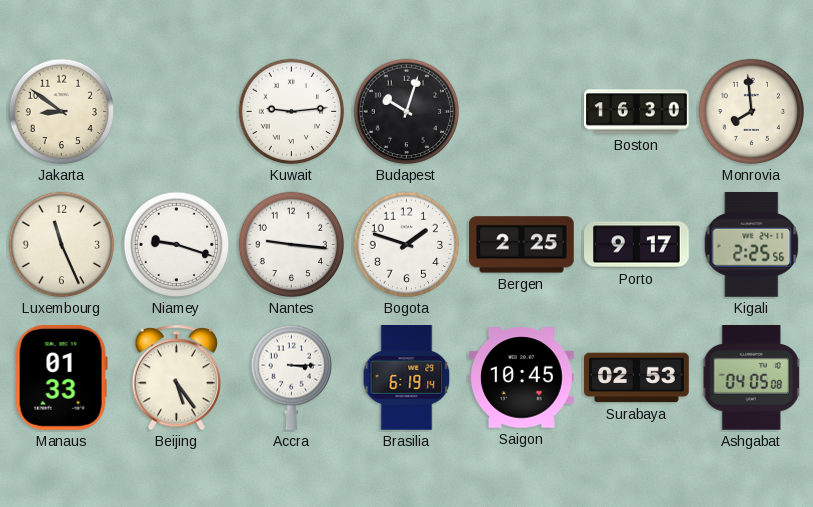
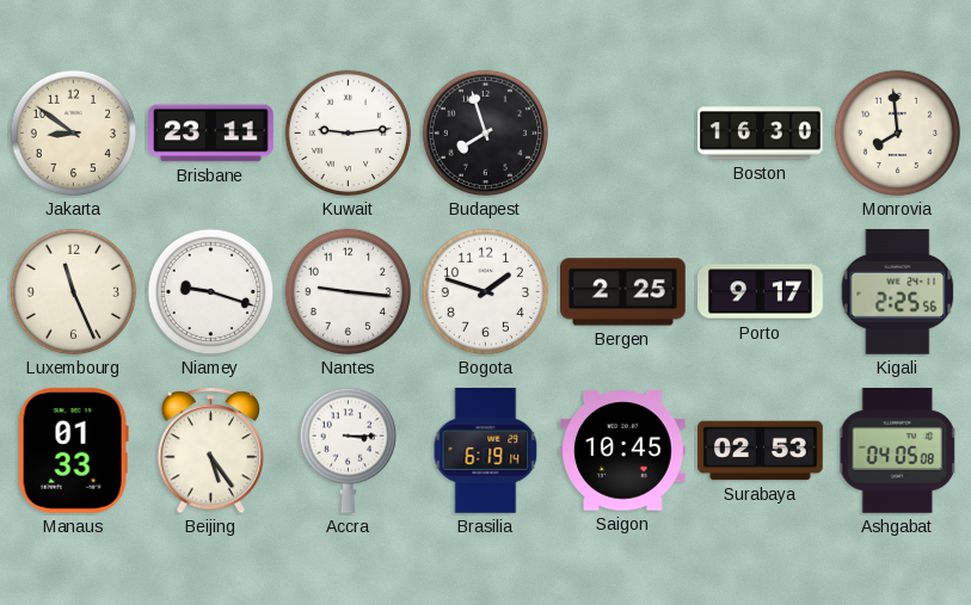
Brisbane: none -> 23:11 (211, 134)
Budapest: 10:03 -> 7:57 (486, 134)
